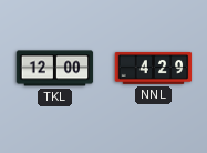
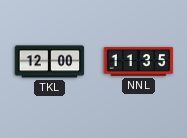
NNL: 4:29 -> 11:35 (139, 61)
